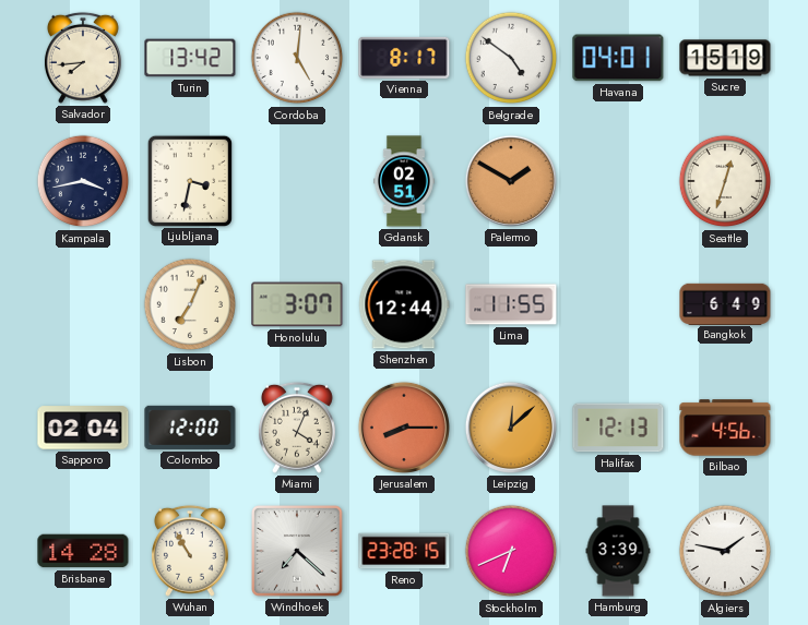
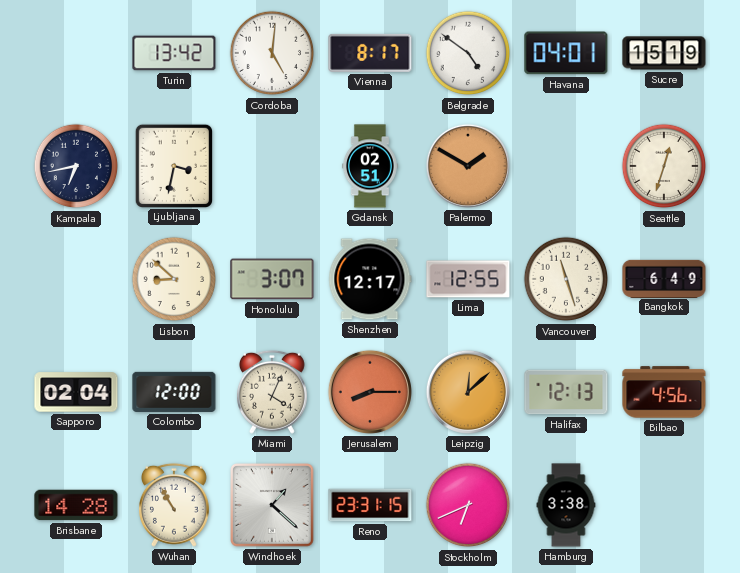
Salvador: 7:44 -> none (83, 58)
Kampala: 3:43 -> 6:43 (76, 166)
Lisbon: 7:04 -> 8:52 (174, 279)
Shenzhen: 12:44 -> 12:17 (370, 279)
Lima: 11:55 -> 12:55 (468, 279)
Vancouver: none -> 11:27 (566, 279)
Windhoek: 7:22 -> 1:22 (273, 506)
Reno: 23:28 -> 23:31 (370, 505)
Hamburg: 3:39 -> 3:38 (566, 505)
Algiers: 1:47 -> none (725, 551)
